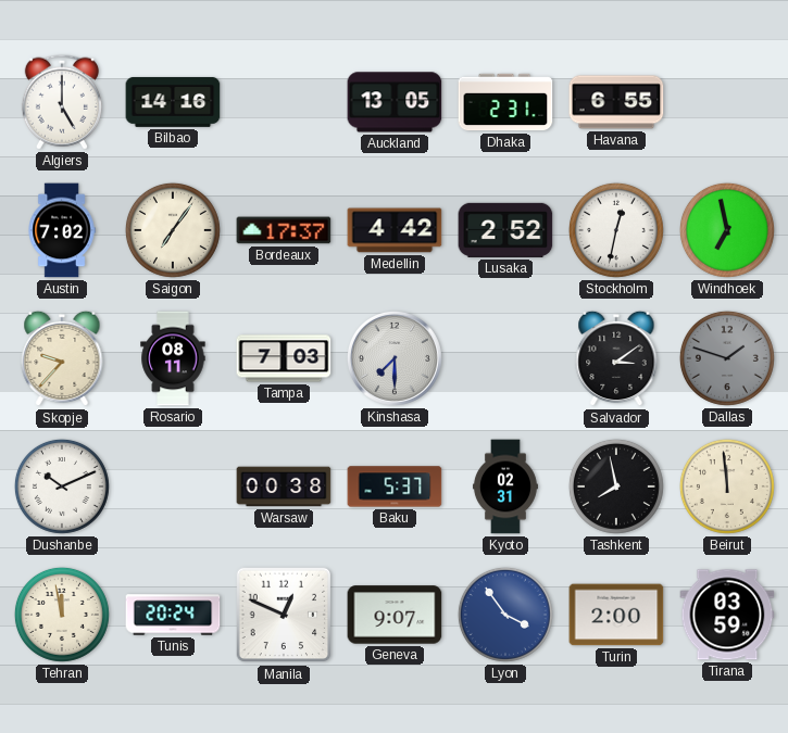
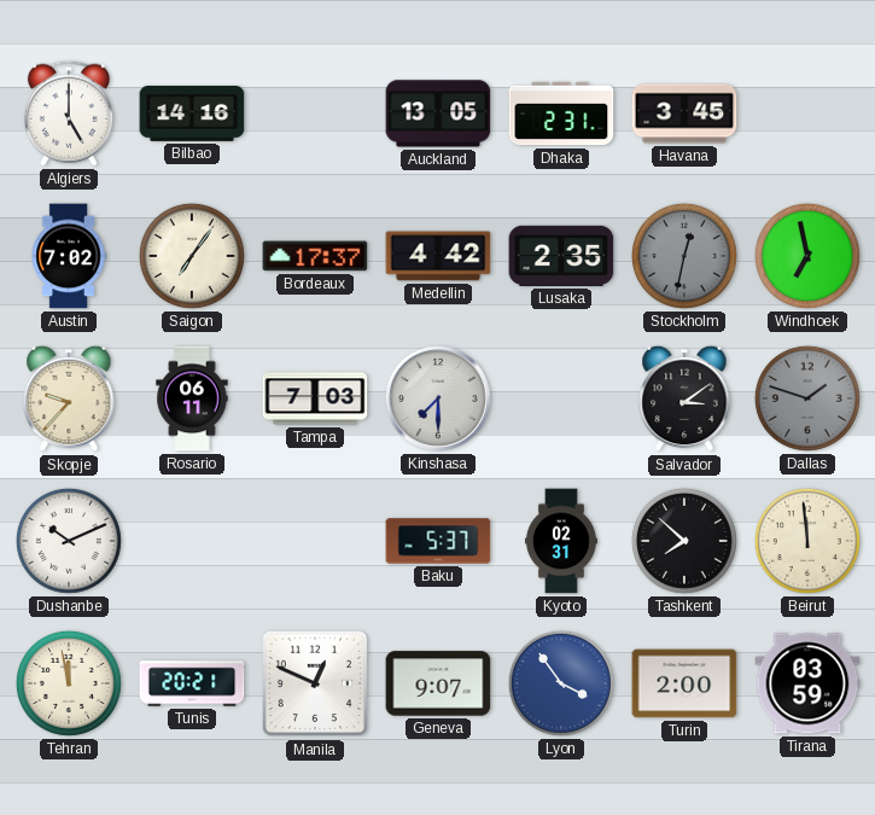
Havana: 6:55 -> 3:45 (684, 113)
Lusaka: 2:52 -> 2:35 (561, 256)
Stockholm dial: white -> grey (684, 256)
Rosario: 08:11 -> 06:11 (192, 398)
Warsaw: 00:38 -> none (284, 486)
Tashkent: 7:58 -> 7:52 (684, 541)
Tunis: 20:24 -> 20:21 (192, 683)
